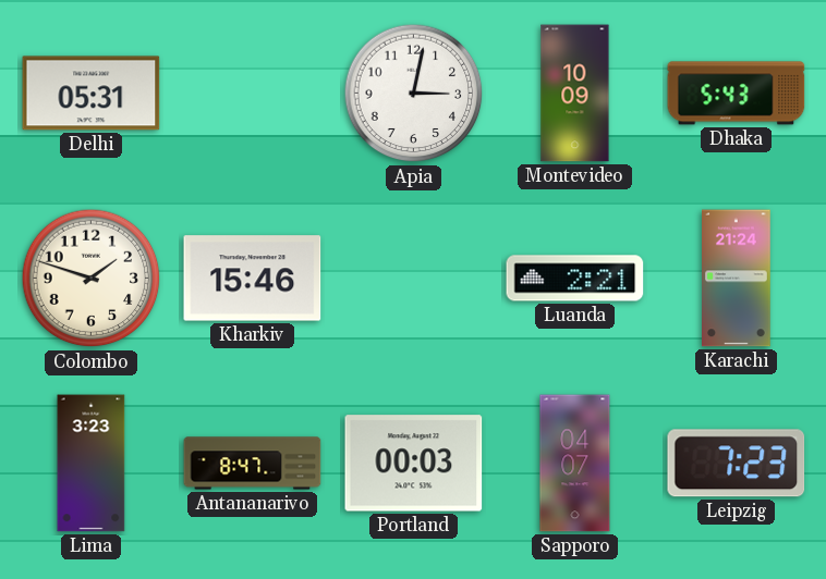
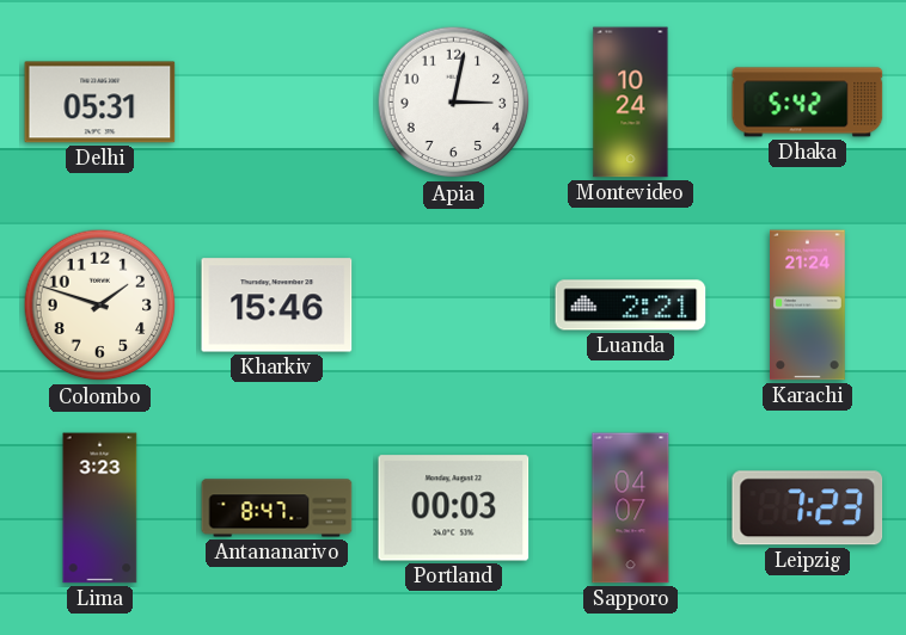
Montevideo: 10:09 -> 10:24 (631, 103)
Dhaka: 5:43 -> 5:42 (808, 103)
